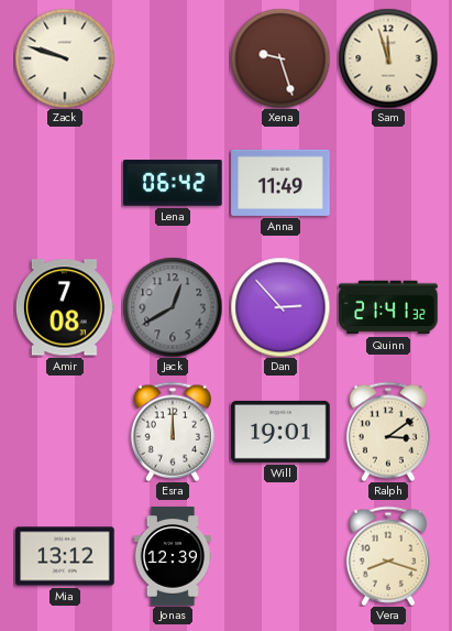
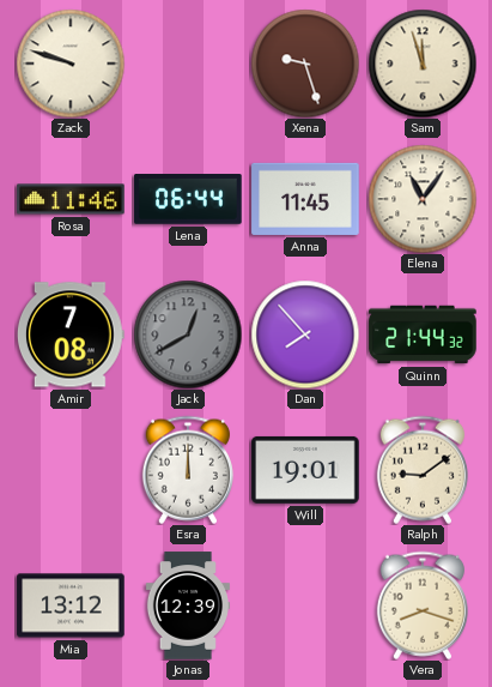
Rosa: none -> 11:46 (71, 199)
Lena: 06:42 -> 06:44 (188, 200)
Anna: 11:49 -> 11:45 (305, 199)
Elena: none -> 11:06 (423, 199)
Dan: 2:53 -> 7:53 (305, 335)
Quinn: 21:41 -> 21:44 (423, 335)
Ralph: 3:09 -> 9:09 (423, 470)
